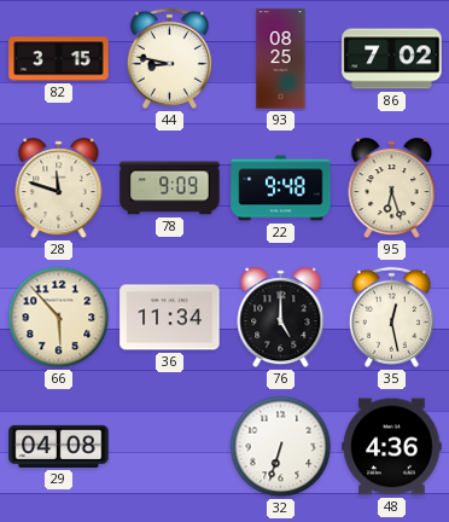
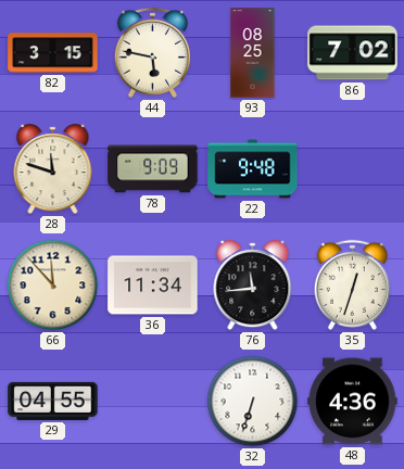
44: 8:47 -> 5:47 (152, 52)
95: 6:27 -> none (392, 188)
66: 5:53 -> 11:53 (53, 286)
76: 5:00 -> 11:44 (253, 286)
35: 12:28 -> 12:33 (352, 284)
29: 04:08 -> 04:55 (53, 401)
